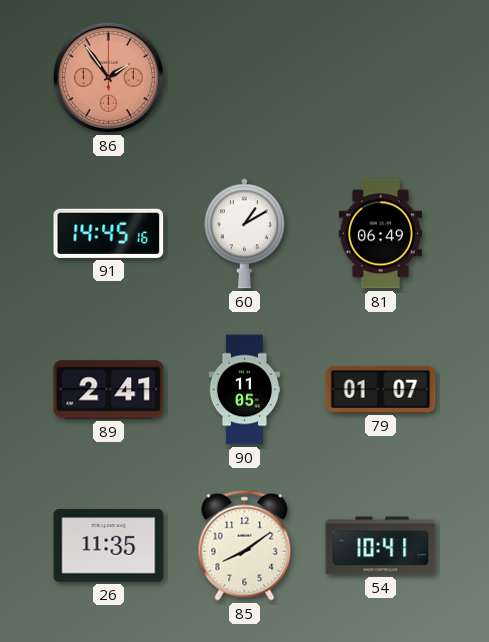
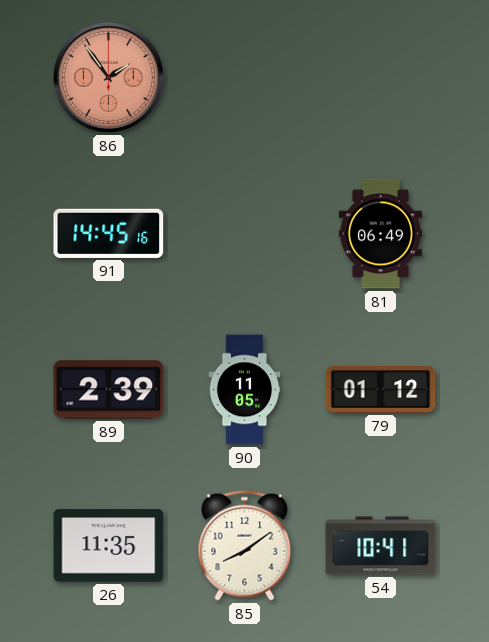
60: 1:10 -> none (244, 234)
89: 2:41 -> 2:39 (109, 390)
79: 01:07 -> 01:12 (381, 389)
